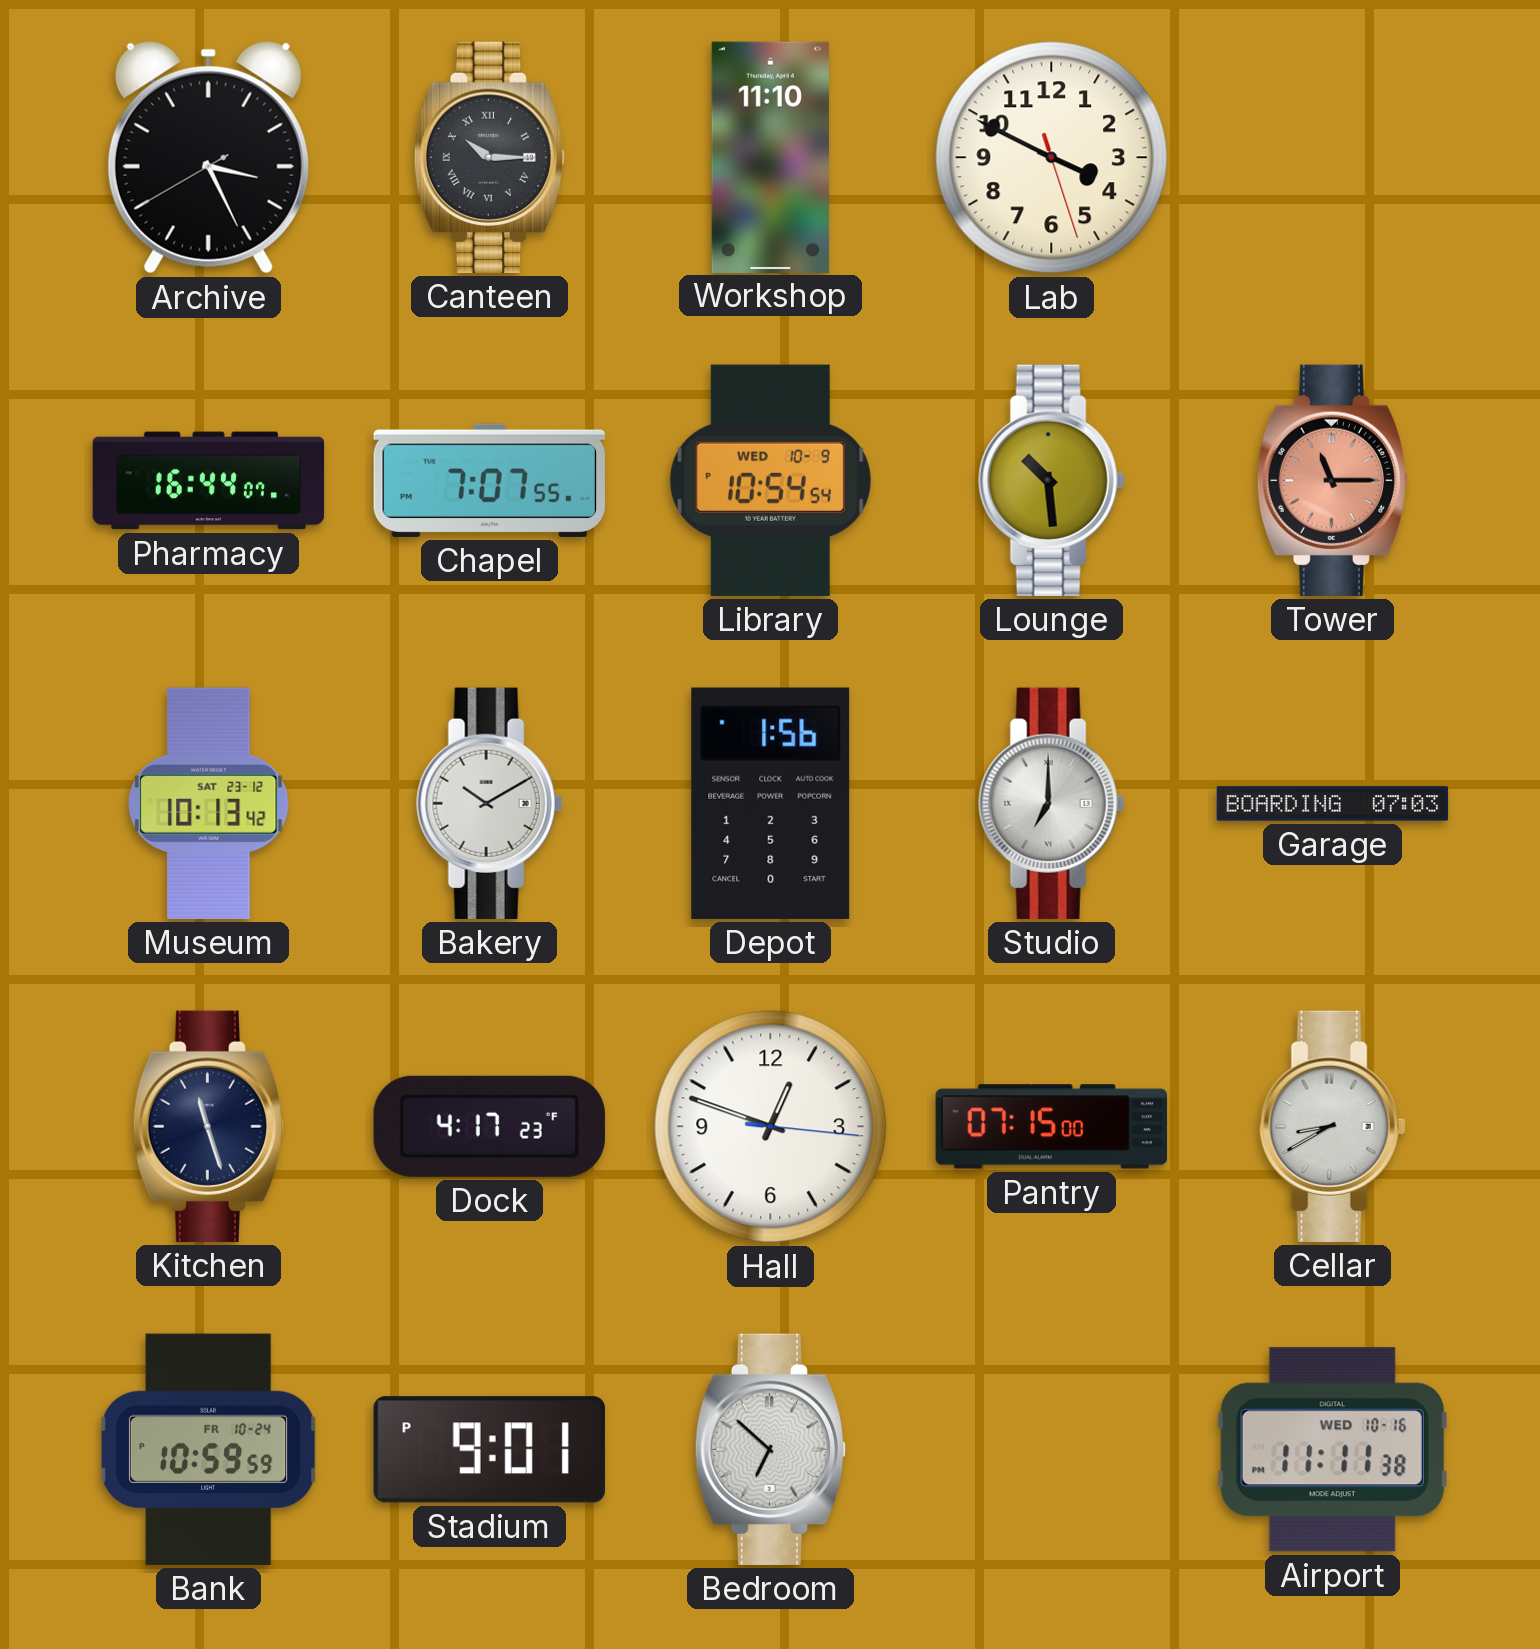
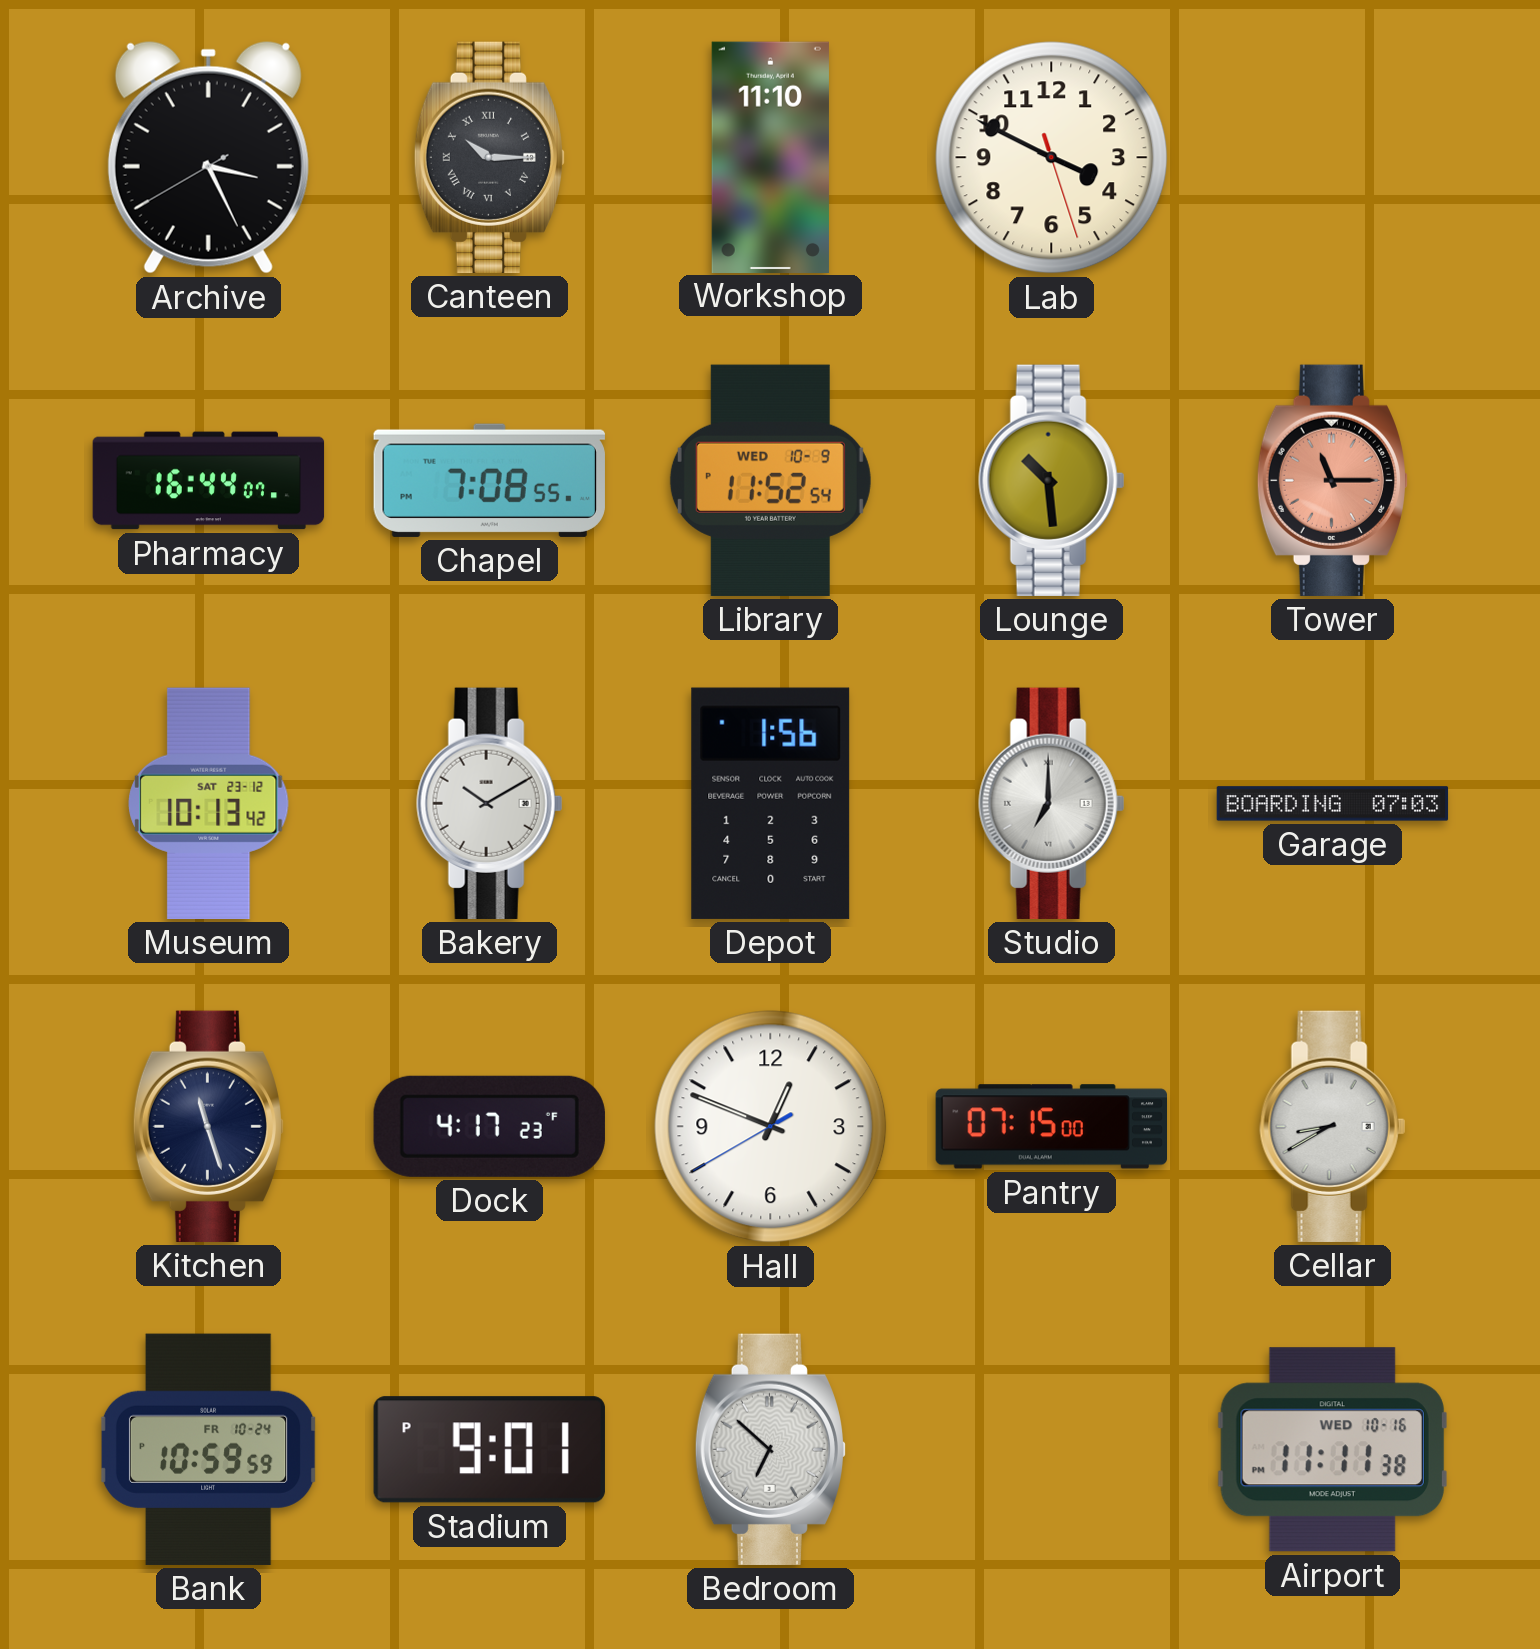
Chapel: 7:07 -> 7:08 (489, 480)
Library: 10:54 -> 11:52 (770, 480)
Hall: 12:48:16 -> 12:48:40 (771, 1127)
